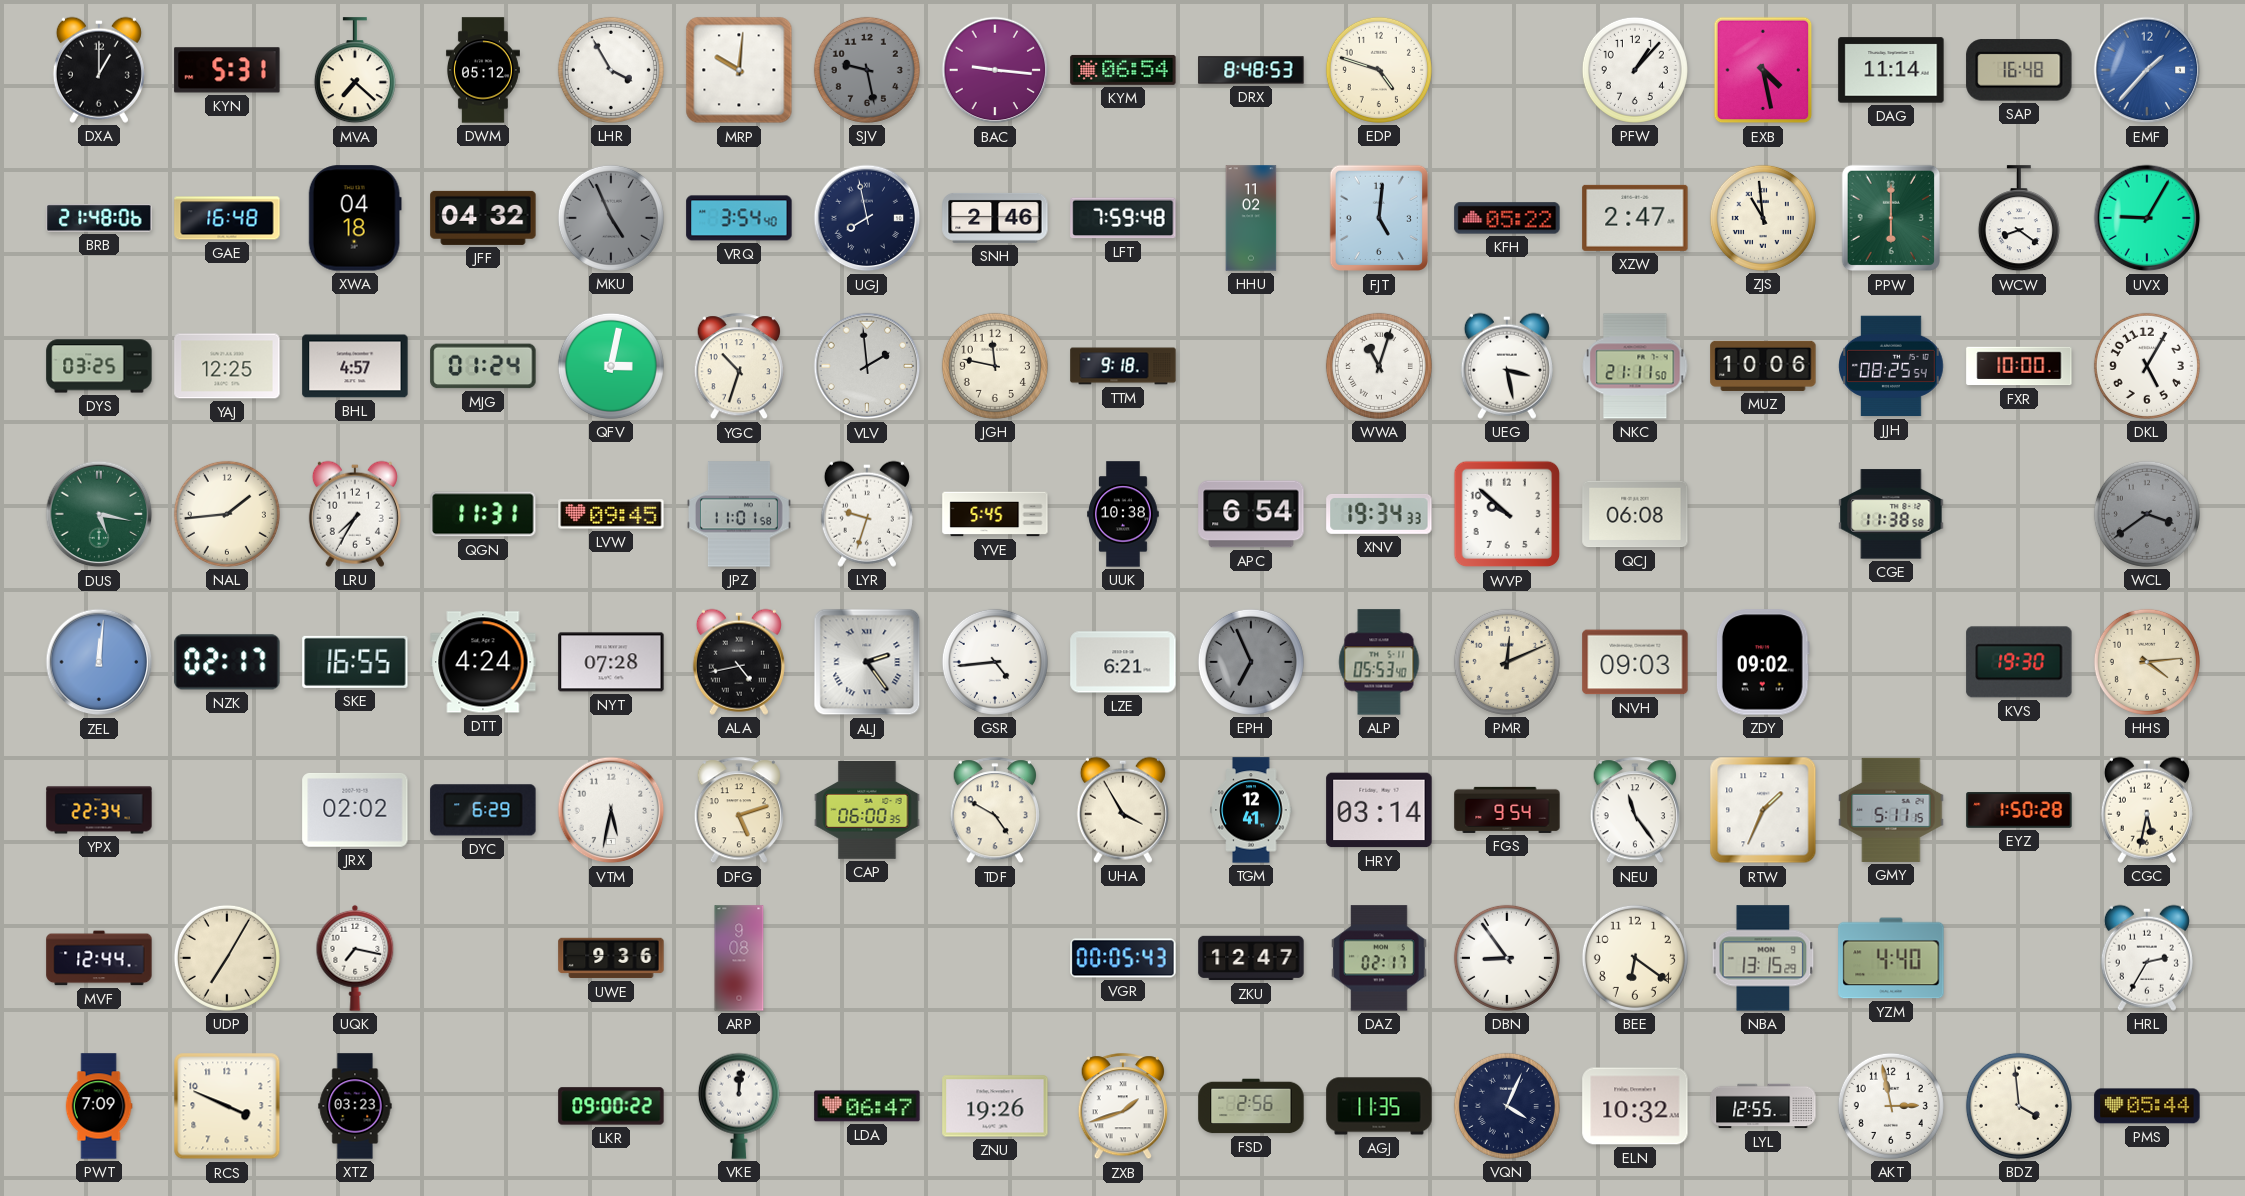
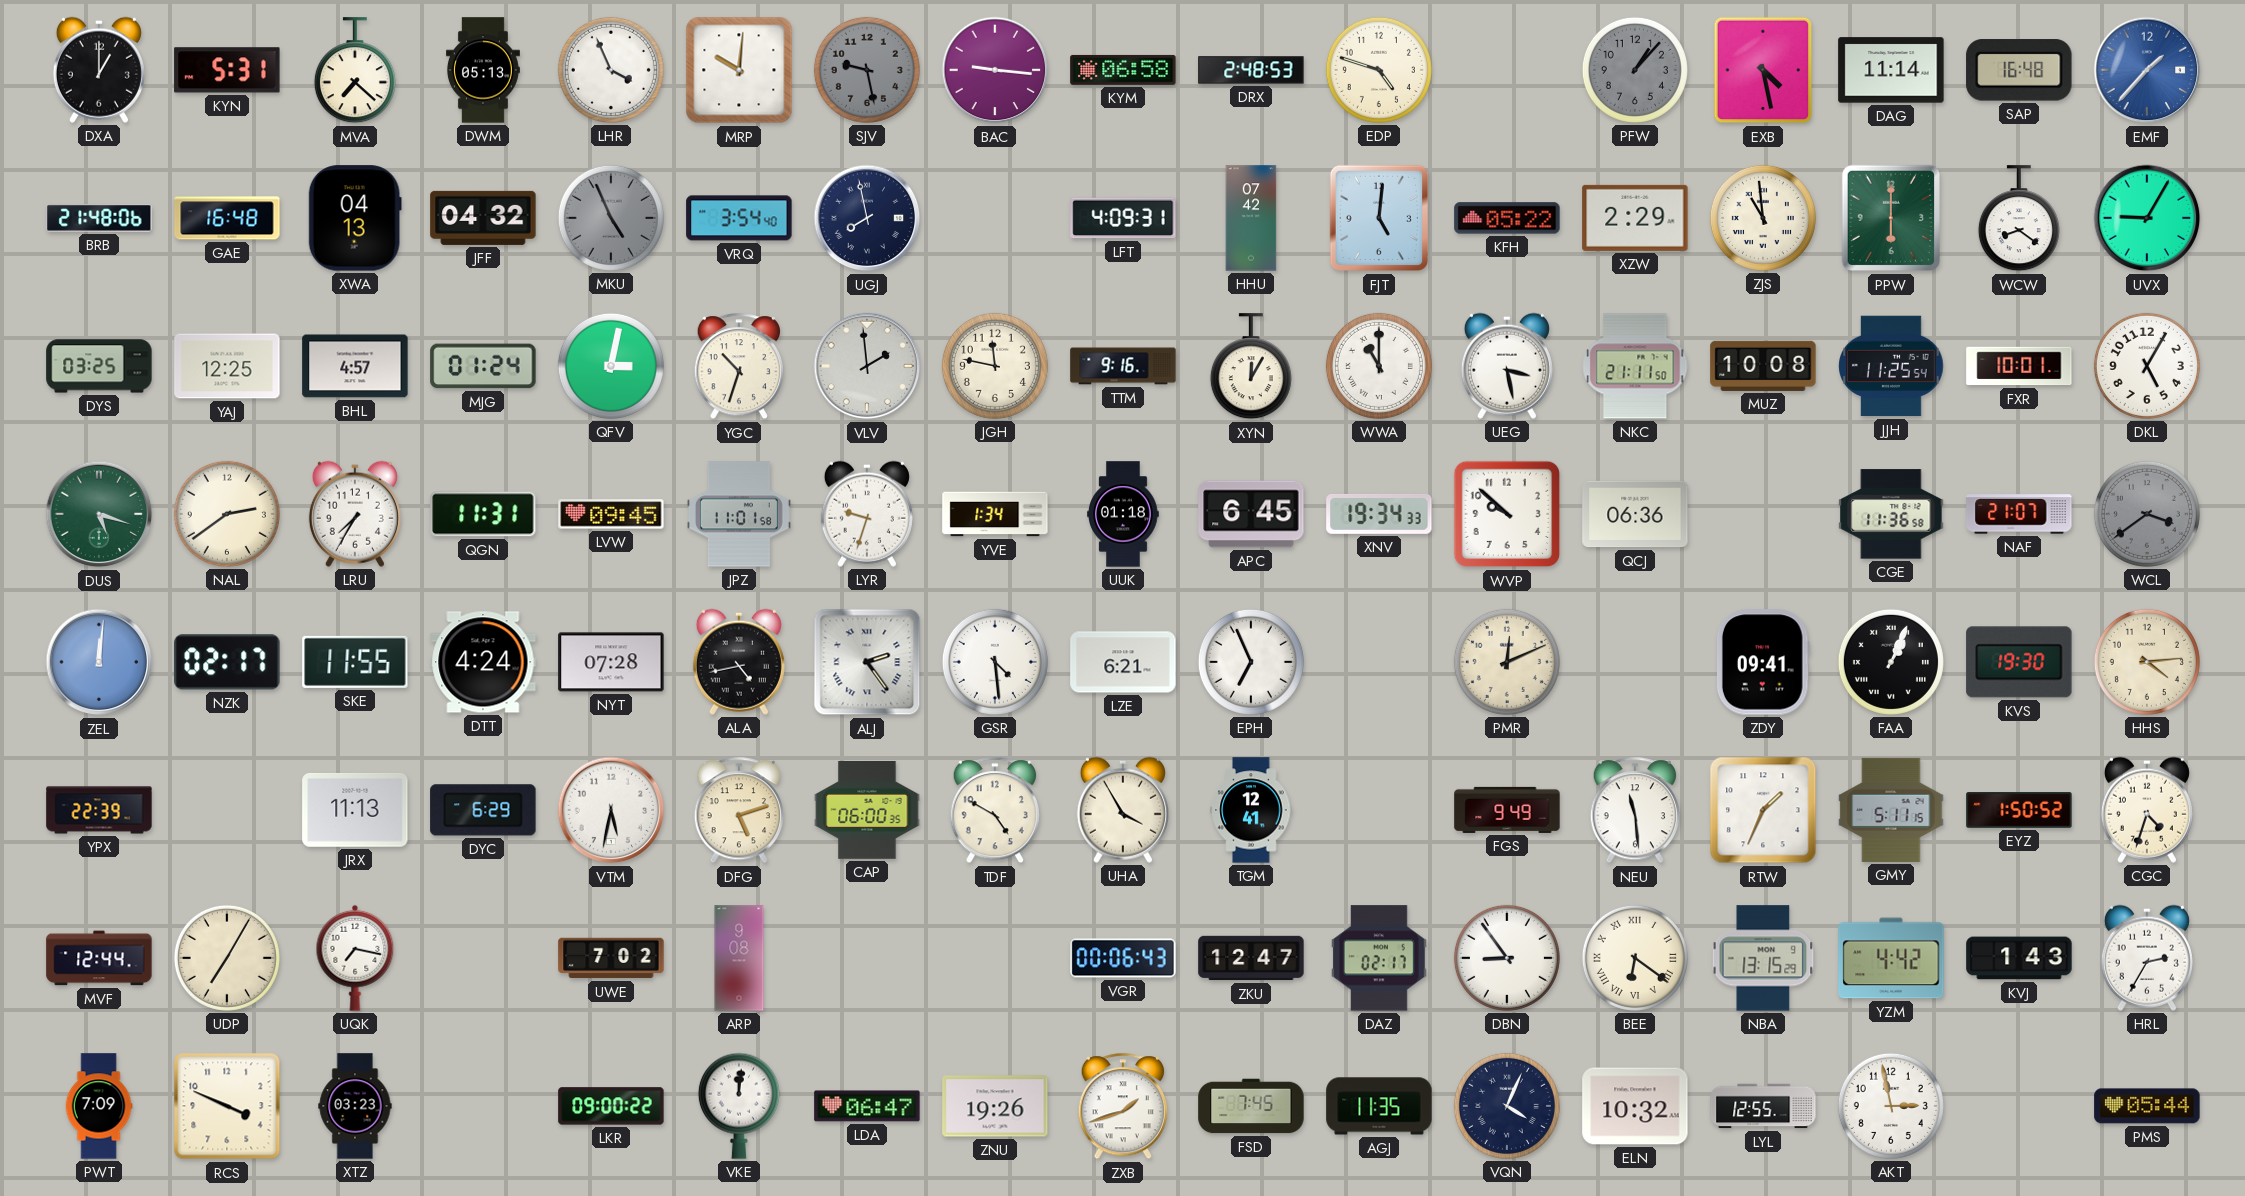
DWM: 05:12 -> 05:13 (483, 70)
LHR: 3:55 -> 3:56 (611, 70)
KYM: 06:54 -> 06:58 (1123, 70)
DRX: 8:48 -> 2:48 (1251, 70)
PFW dial: white -> grey (1635, 70)
XWA: 04:18 -> 04:13 (355, 218)
SNH: 2:46 -> none (995, 218)
LFT: 7:59 -> 4:09 (1123, 218)
HHU: 11:02 -> 07:42 (1251, 218)
XZW: 2:47 -> 2:29 (1635, 218)
TTM: 9:18 -> 9:16 (1123, 366)
XYN: none -> 12:05 (1251, 367)
WWA: 11:03 -> 11:00 (1379, 366)
MUZ: 10:06 -> 10:08 (1763, 366)
JJH: 08:25 -> 11:25 (1891, 366)
FXR: 10:00 -> 10:01 (2019, 366)
DUS: 5:17 -> 5:18 (99, 514)
NAL: 1:44 -> 2:39 (227, 514)
YVE: 5:45 -> 1:34 (995, 514)
UUK: 10:38 -> 01:18 (1123, 514)
APC: 6:54 -> 6:45 (1251, 514)
QCJ: 06:08 -> 06:36 (1635, 514)
CGE: 11:38 -> 11:36 (1891, 514)
NAF: none -> 21:07 (2019, 514)
SKE: 16:55 -> 11:55 (355, 662)
GSR: 4:44 -> 4:29 (995, 662)
EPH dial: grey -> white (1251, 662)
ALP: 05:53 -> none (1379, 662)
NVH: 09:03 -> none (1635, 662)
ZDY: 09:02 -> 09:41 (1763, 662)
FAA: none -> 1:04 (1891, 662)
YPX: 22:34 -> 22:39 (99, 810)
JRX: 02:02 -> 11:13 (355, 810)
HRY: 03:14 -> none (1379, 810)
FGS: 9:54 -> 9:49 (1507, 810)
NEU: 11:24 -> 11:29 (1635, 811)
EYZ: 1:50:28 -> 1:50:52 (2019, 810)
CGC: 5:32 -> 4:33 (2147, 810)
UWE: 9:36 -> 7:02 (611, 958)
VGR: 00:05 -> 00:06 (1123, 958)
BEE numerals: Arabic -> Roman (1635, 958)
YZM: 4:40 -> 4:42 (1891, 958)
KVJ: none -> 1:43 (2019, 958)
FSD: 2:56 -> 7:45 (1251, 1106)
BDZ: 3:59 -> none (2019, 1106)
